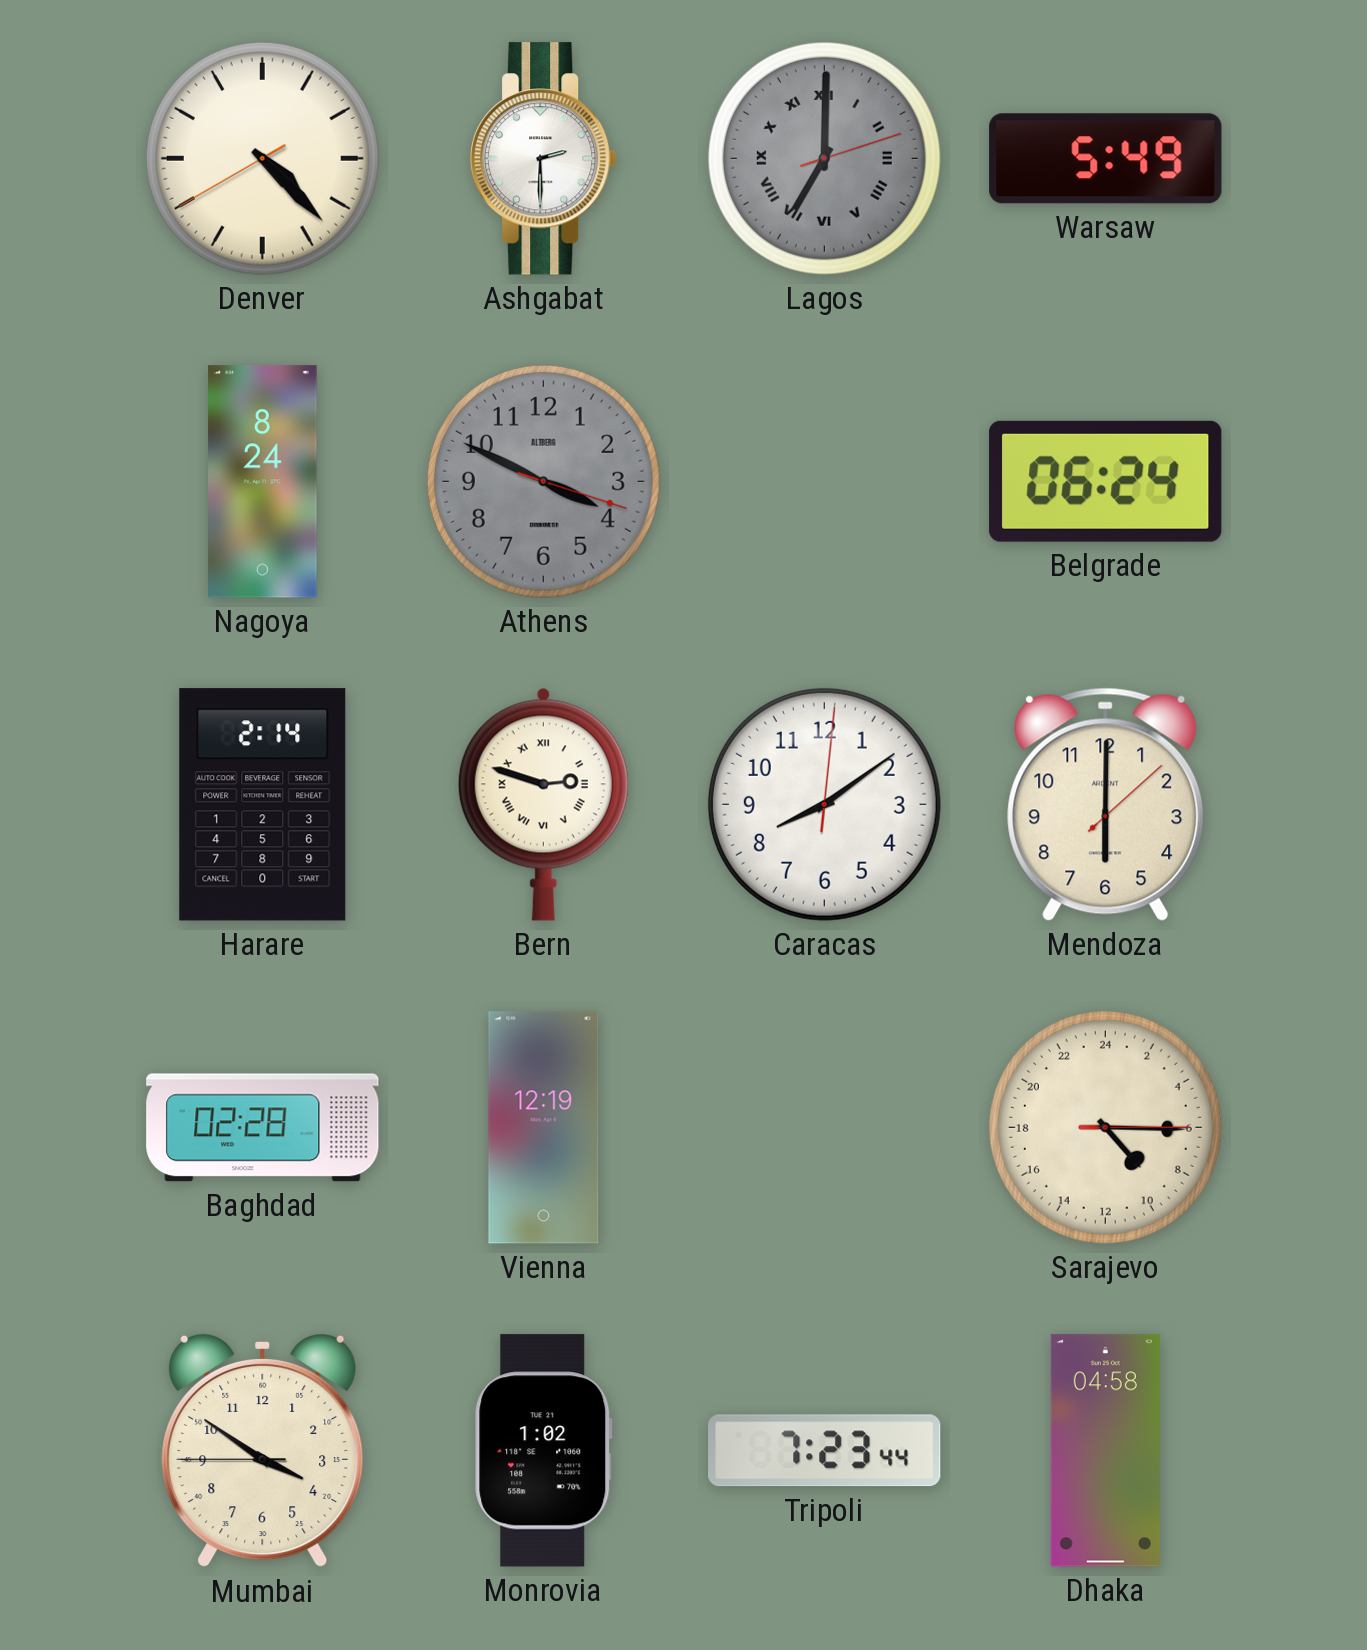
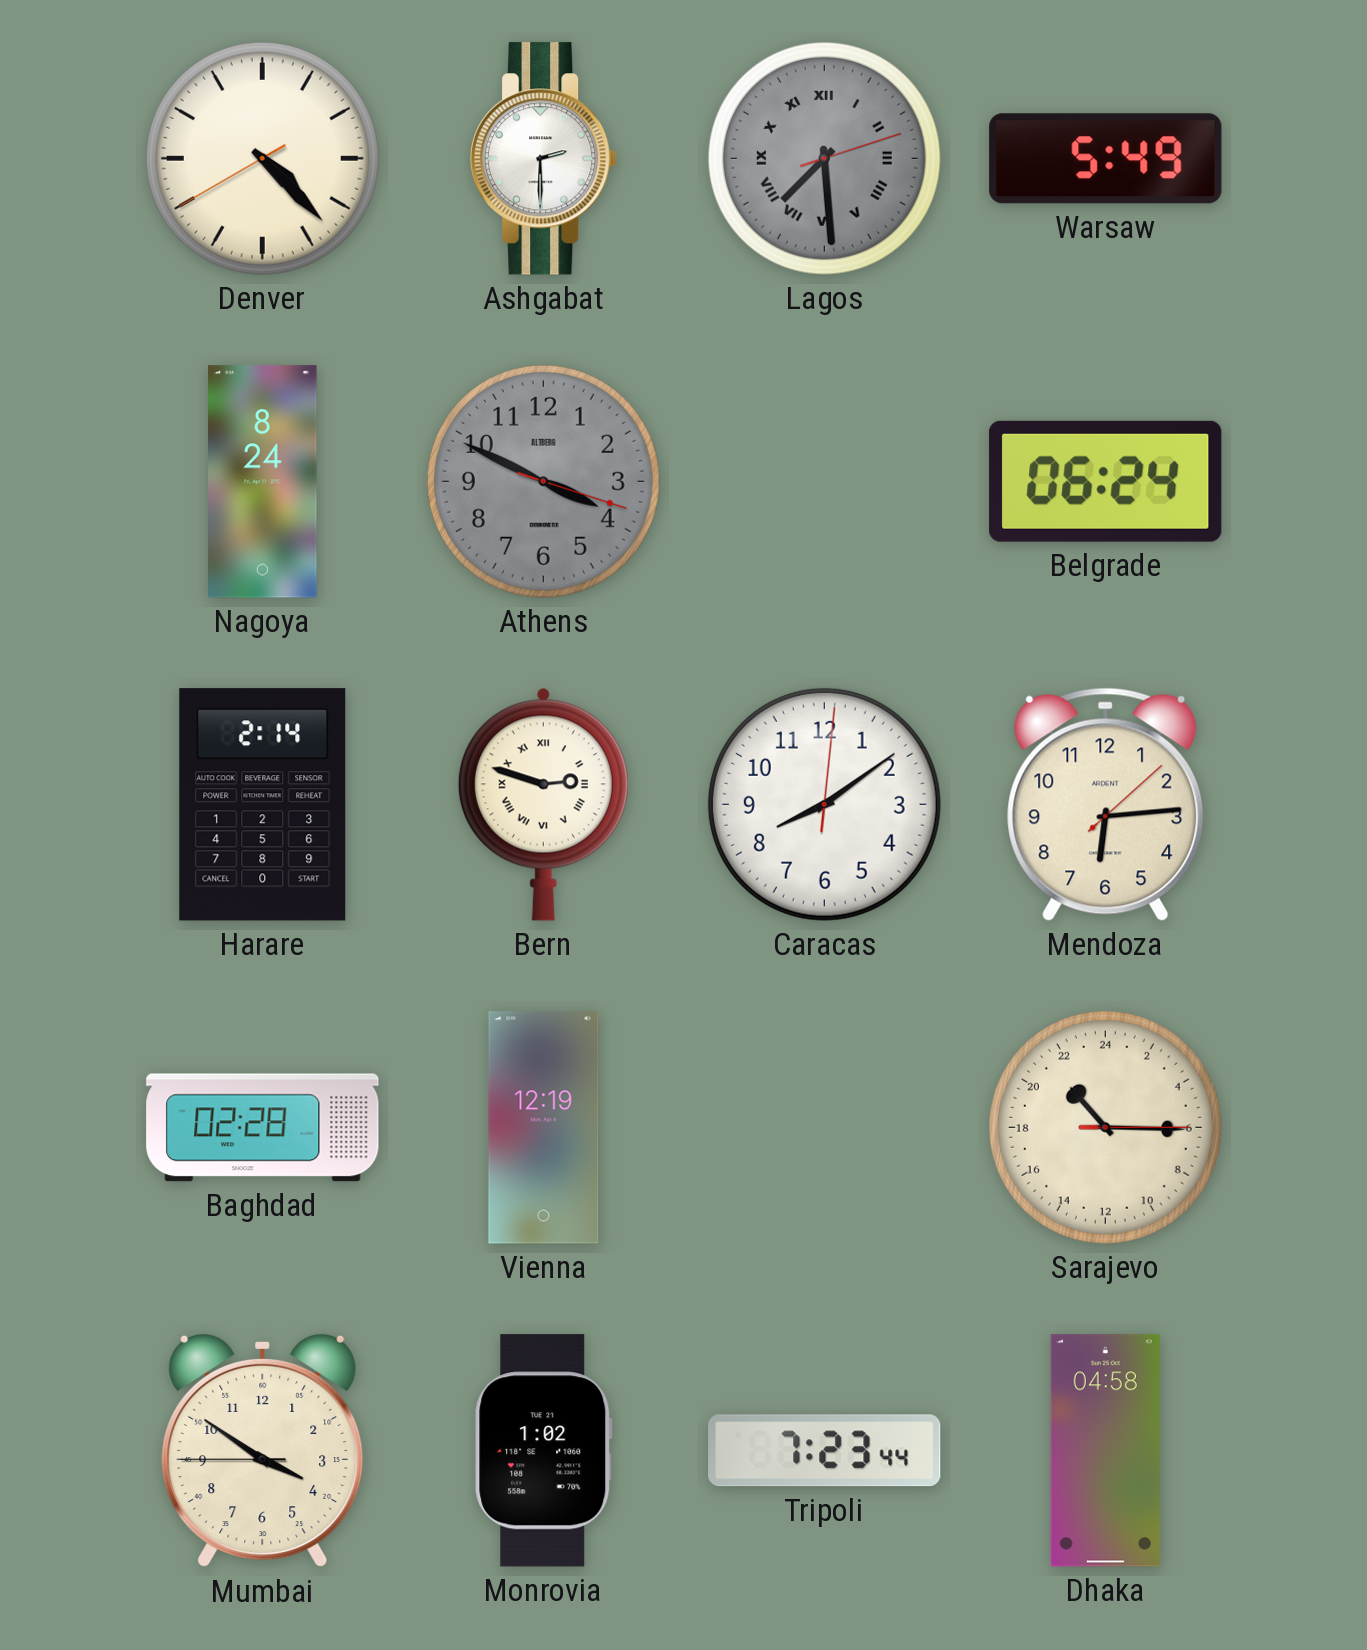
Lagos: 7:00 -> 7:29 (824, 158)
Mendoza: 6:00 -> 6:14 (1106, 804)
Sarajevo: 9:15 -> 21:15 (1105, 1127)
